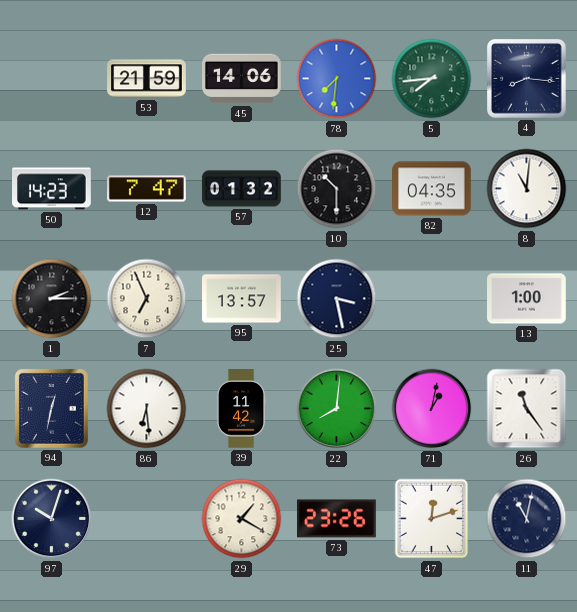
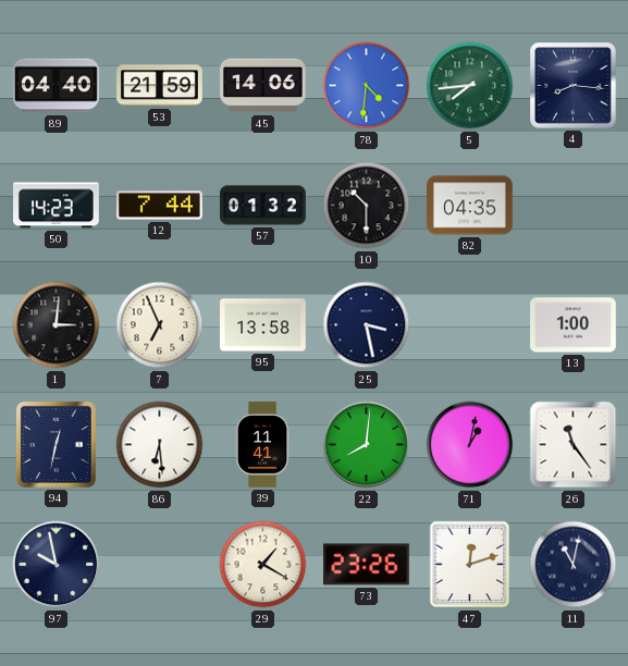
89: none -> 04:40 (57, 86)
78: 7:31 -> 4:31 (367, 86)
12: 7:47 -> 7:44 (160, 206)
8: 11:01 -> none (527, 189)
1: 2:15 -> 3:01 (57, 325)
95: 13:57 -> 13:58 (263, 325)
39: 11:42 -> 11:41 (262, 445)
97: 10:03 -> 9:58 (57, 565)
